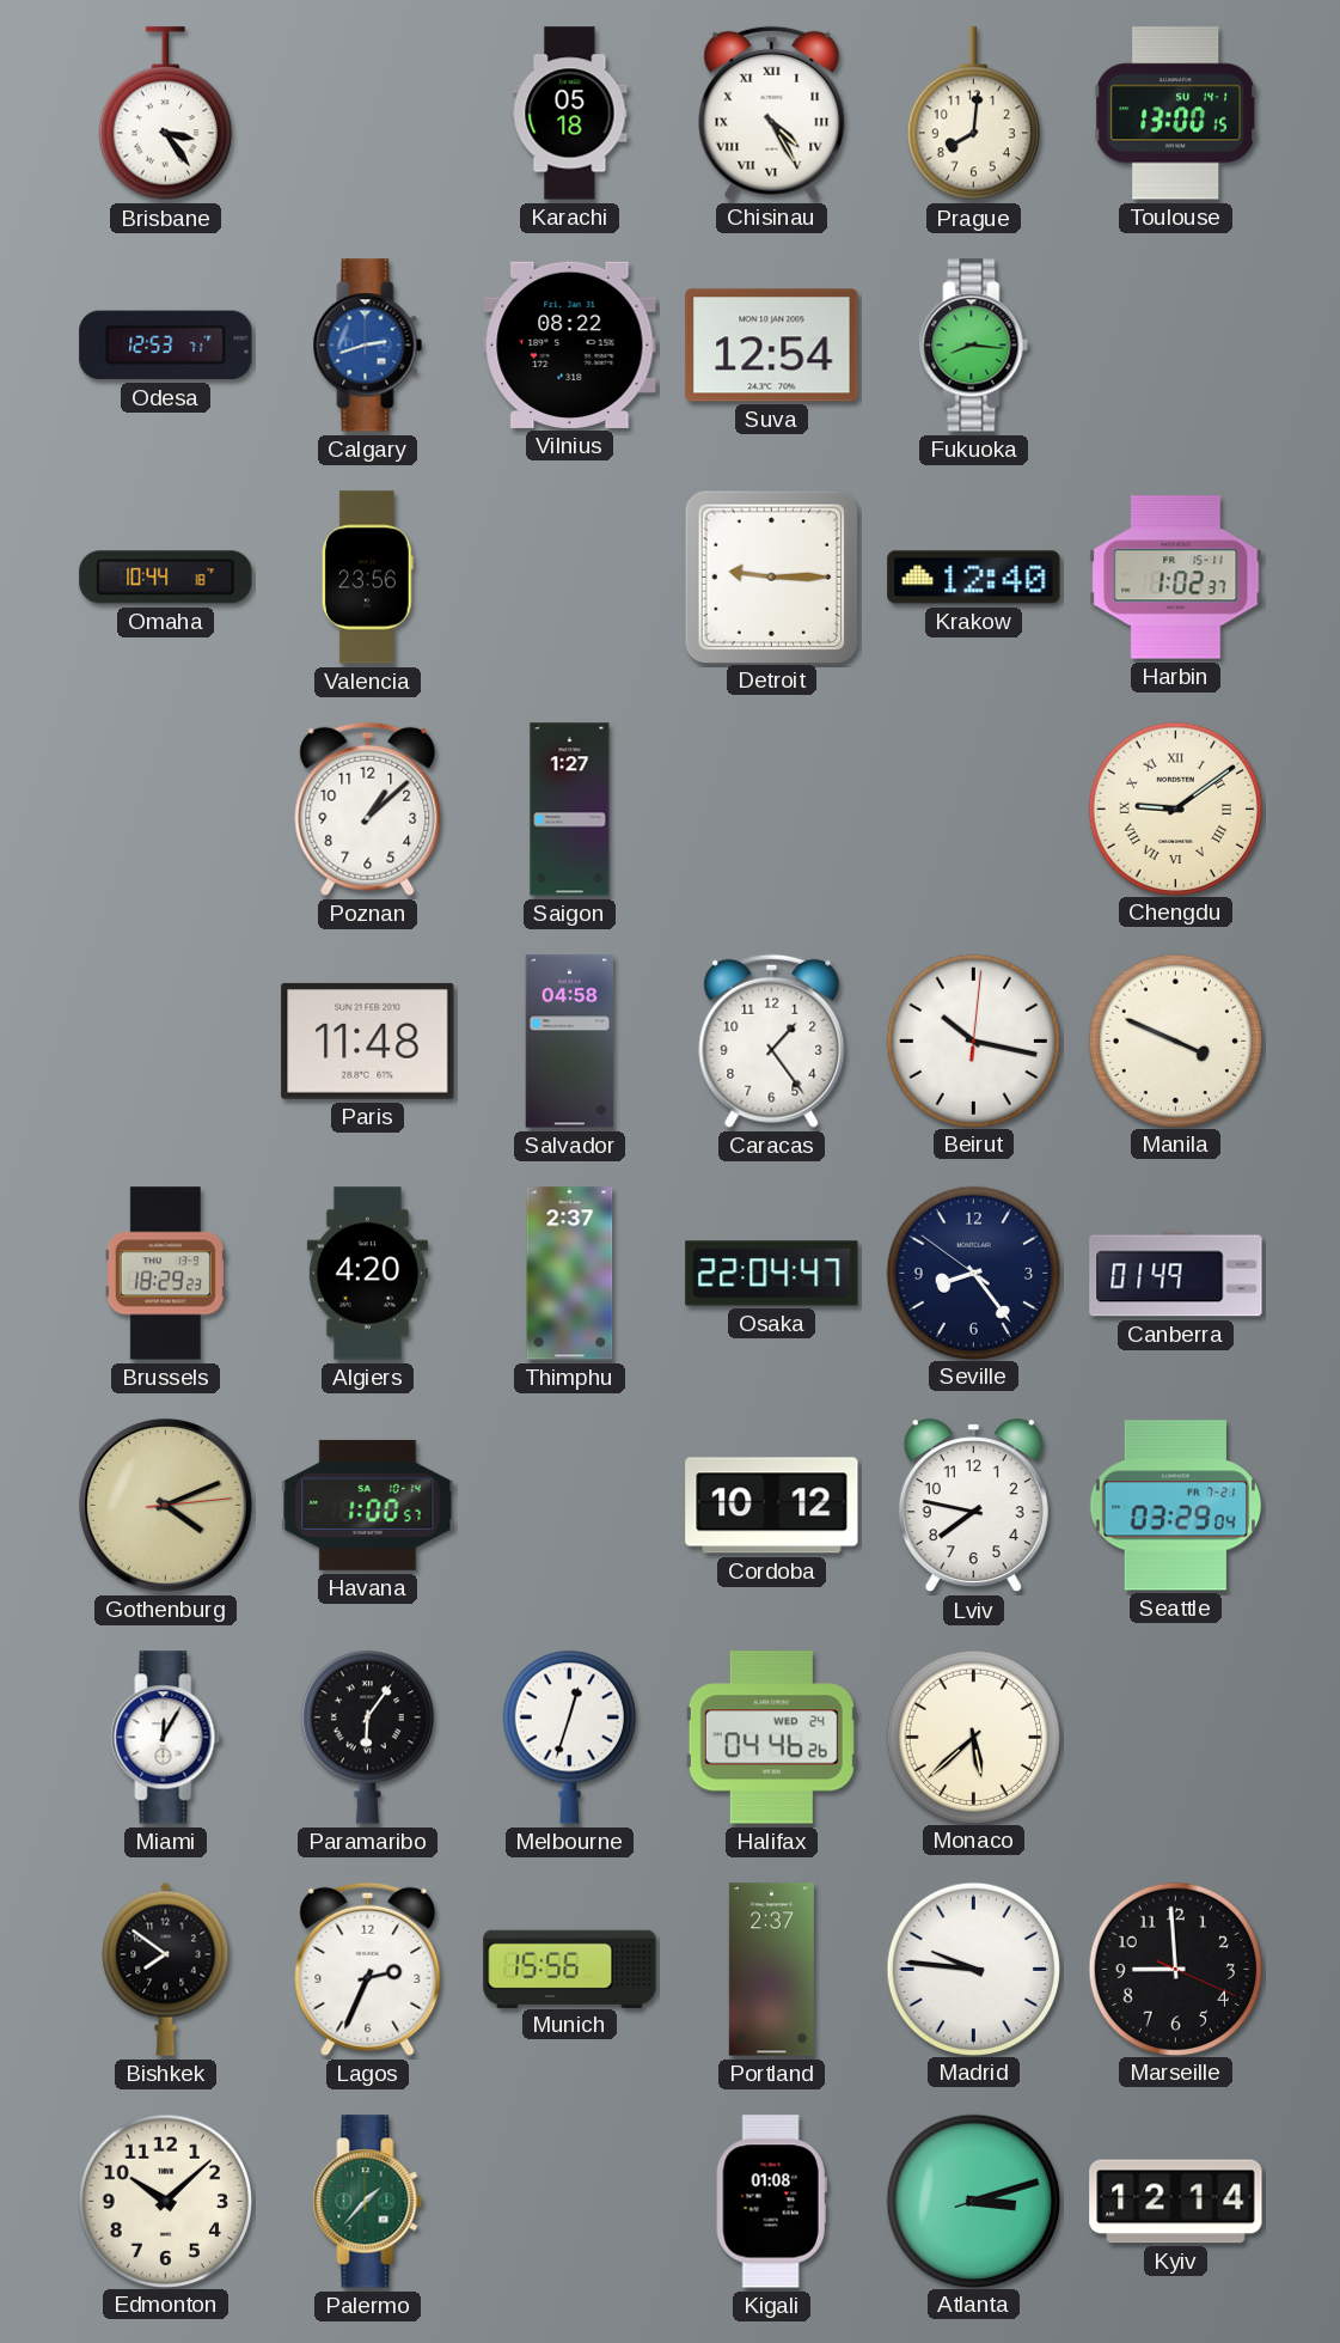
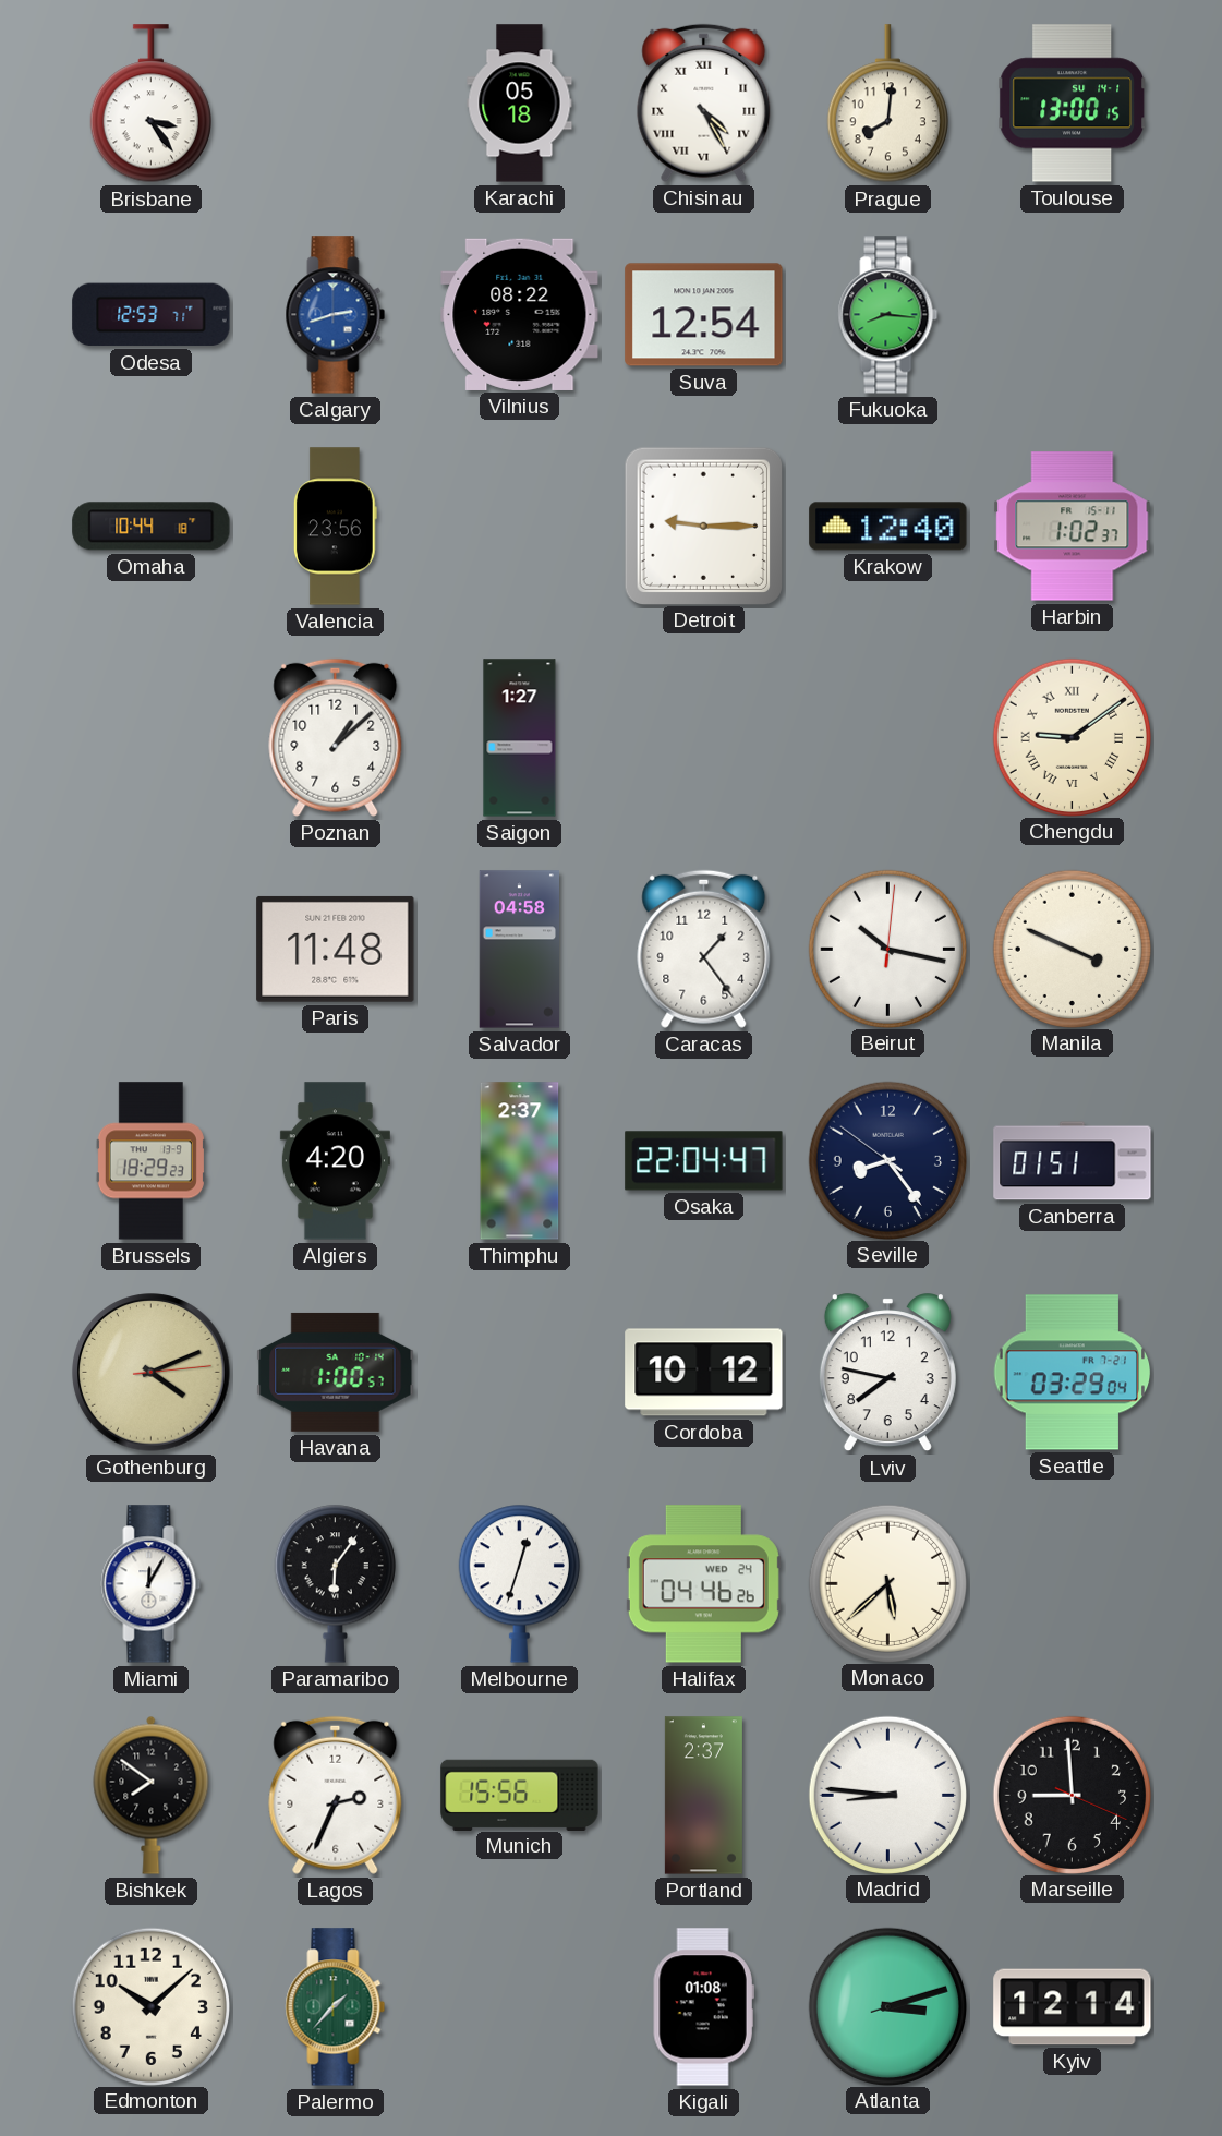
Canberra: 01:49 -> 01:51 (1073, 1161)
Madrid: 9:46 -> 8:46 (887, 1795)
